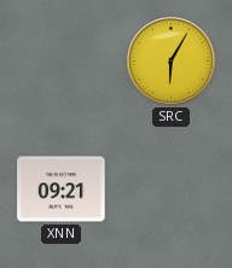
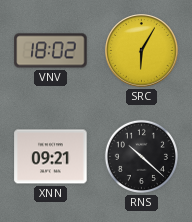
VNV: none -> 18:02 (51, 51)
RNS: none -> 10:22 (141, 156)
